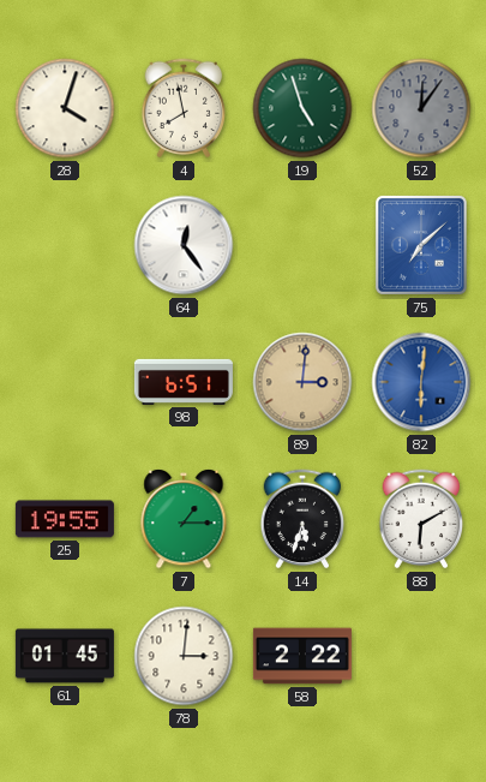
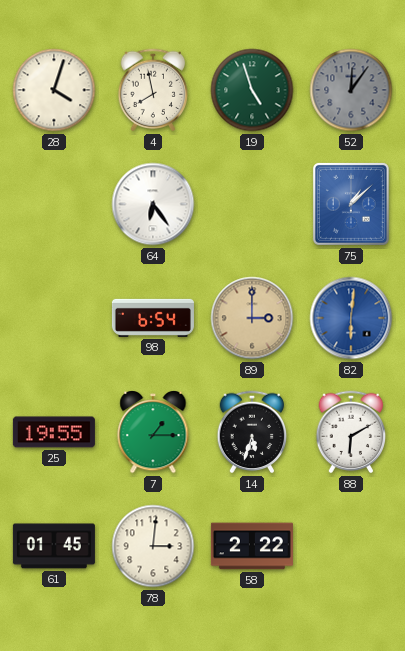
64: 12:24 -> 6:24 (153, 204)
75: 7:08 -> 1:08 (351, 204)
98: 6:51 -> 6:54 (153, 318)
89: 3:01 -> 3:00 (252, 318)
